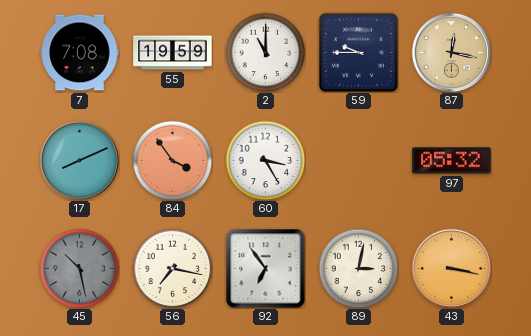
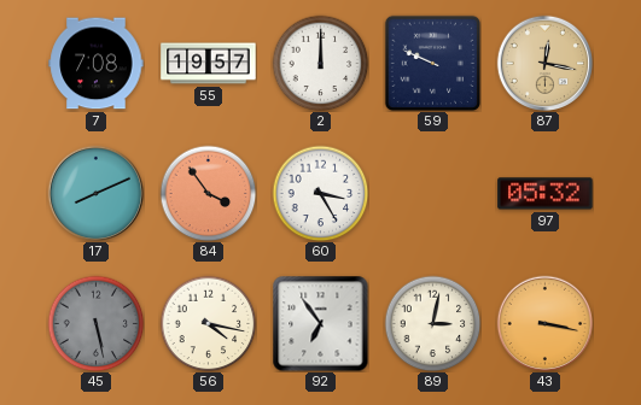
55: 19:59 -> 19:57 (209, 64)
2: 11:00 -> 12:00 (320, 63)
59: 9:45 -> 9:49 (432, 63)
45: 10:28 -> 5:28 (95, 323)
56: 7:17 -> 4:17 (208, 323)
